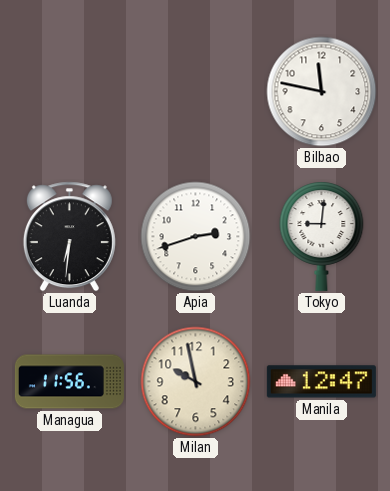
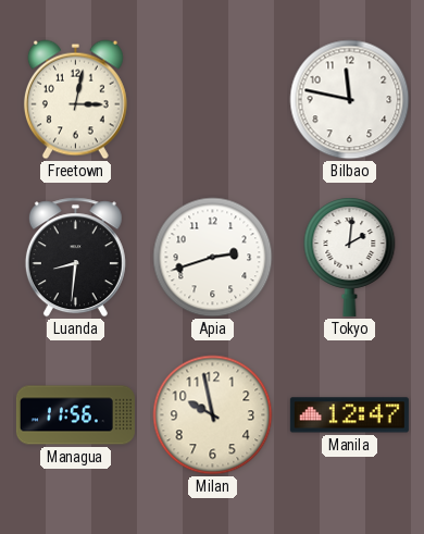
Freetown: none -> 3:02 (75, 100)
Luanda: 6:31 -> 8:31 (75, 258)
Tokyo: 9:01 -> 2:01 (350, 257)
